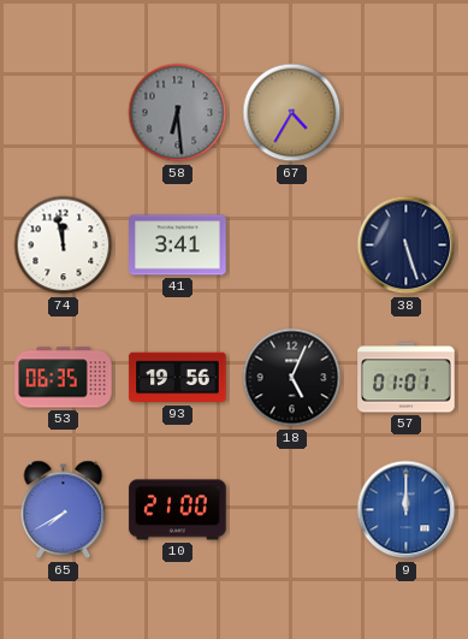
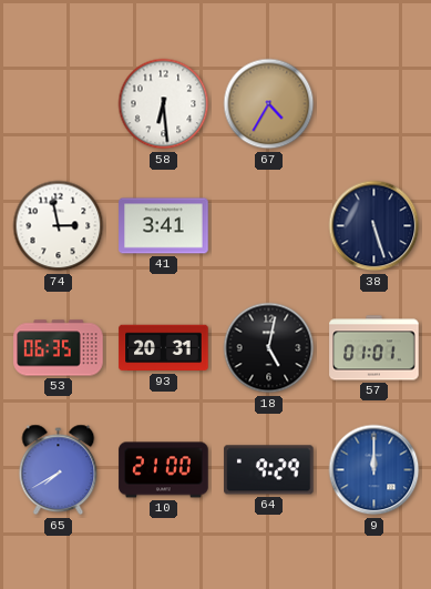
58 dial: grey -> white (164, 104)
74: 11:58 -> 2:58 (59, 226)
93: 19:56 -> 20:31 (164, 348)
18: 5:04 -> 5:02 (269, 348)
64: none -> 9:29 (269, 470)
